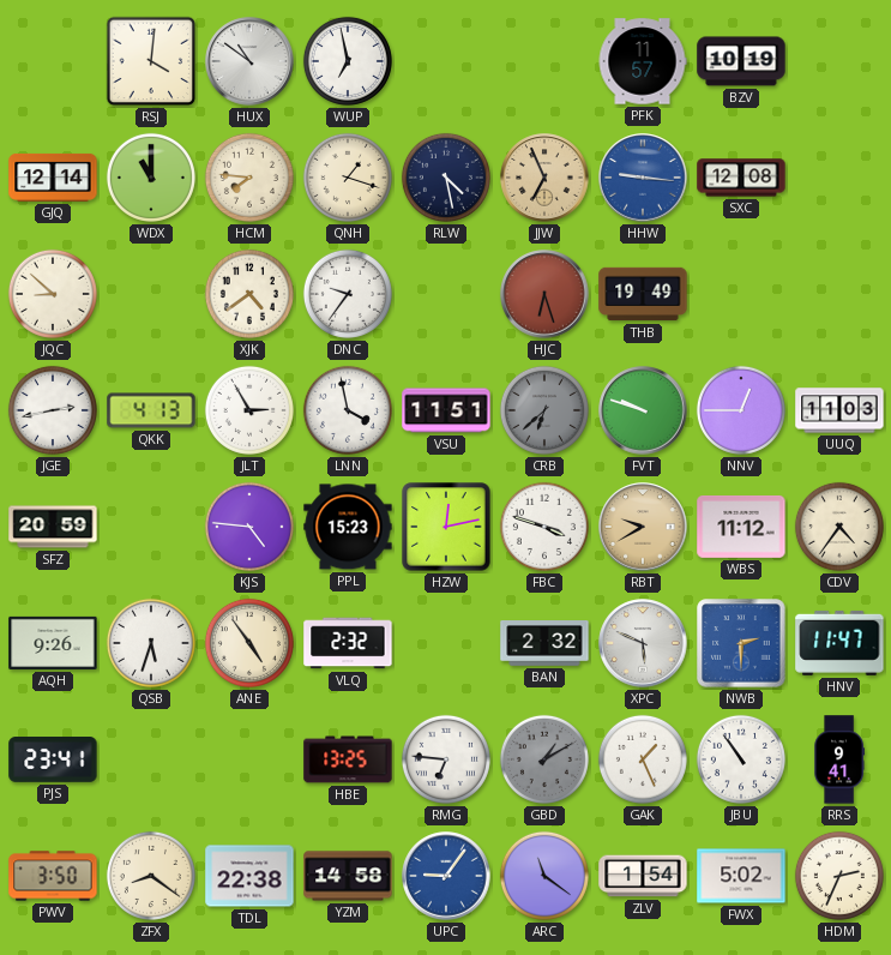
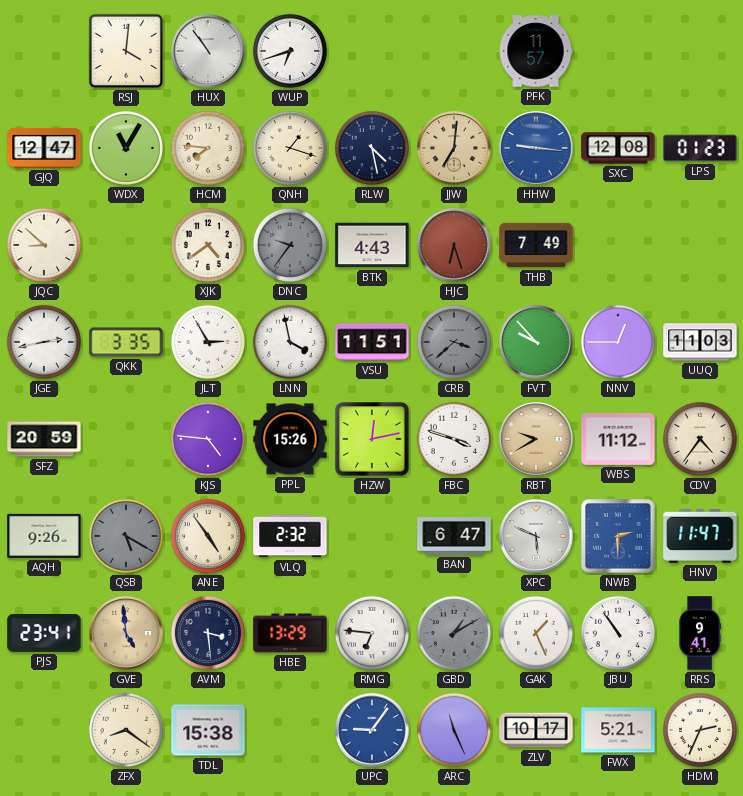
HUX: 10:51 -> 10:54 (208, 51)
WUP: 6:58 -> 6:42 (290, 51)
BZV: 10:19 -> none (741, 61)
GJQ: 12:14 -> 12:47 (44, 148)
WDX: 11:00 -> 11:05 (126, 148)
JJW: 6:56 -> 7:01 (454, 148)
LPS: none -> 01:23 (700, 148)
DNC dial: white -> grey (290, 245)
BTK: none -> 4:43 (372, 245)
THB: 19:49 -> 7:49 (536, 245)
QKK: 4:13 -> 3:35 (126, 342)
CRB: 6:38 -> 3:38 (454, 342)
FVT: 9:48 -> 9:53 (536, 342)
PPL: 15:23 -> 15:26 (290, 439)
QSB: 5:33 -> 5:20 (126, 536)
QSB dial: white -> grey (126, 536)
BAN: 2:32 -> 6:47 (454, 537)
GVE: none -> 4:59 (126, 633)
AVM: none -> 3:29 (208, 633)
HBE: 13:25 -> 13:29 (290, 633)
PWV: 3:50 -> none (53, 876)
TDL: 22:38 -> 15:38 (208, 730)
YZM: 14:58 -> none (348, 876)
ARC: 11:21 -> 11:26 (454, 730)
ZLV: 1:54 -> 10:17 (536, 730)
FWX: 5:02 -> 5:21 (618, 730)
